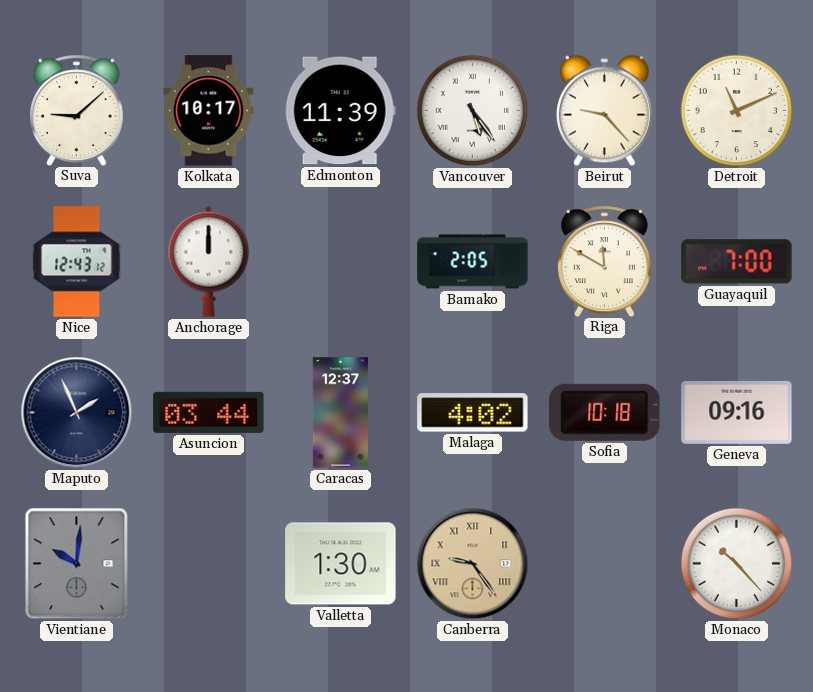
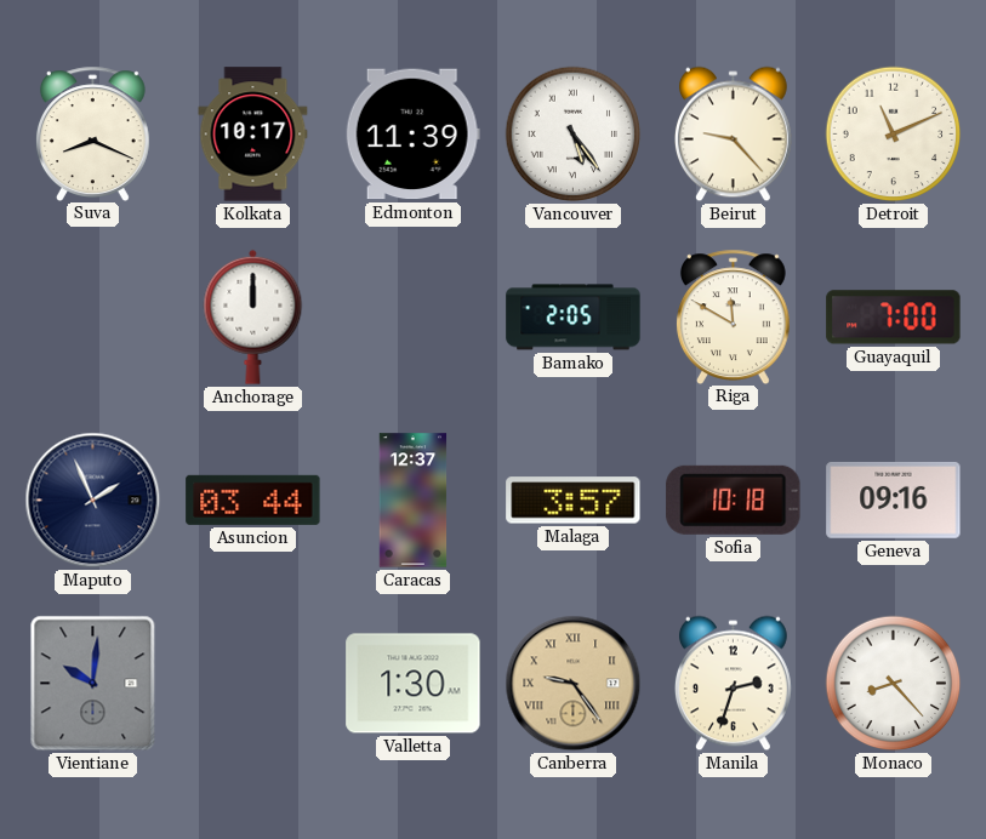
Suva: 9:08 -> 8:19 (92, 133)
Nice: 12:43 -> none (77, 262)
Malaga: 4:02 -> 3:57 (574, 501)
Manila: none -> 2:33 (733, 684)
Monaco: 10:23 -> 8:23 (894, 684)
